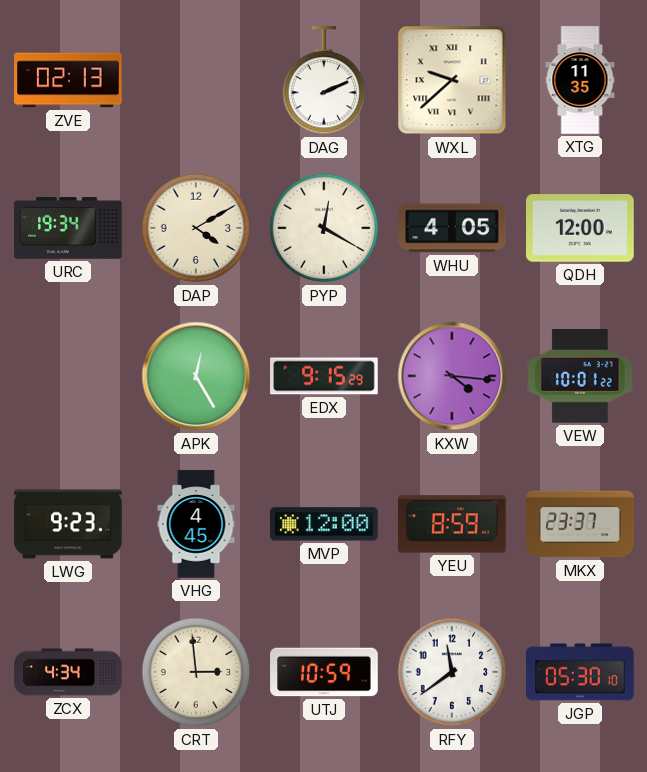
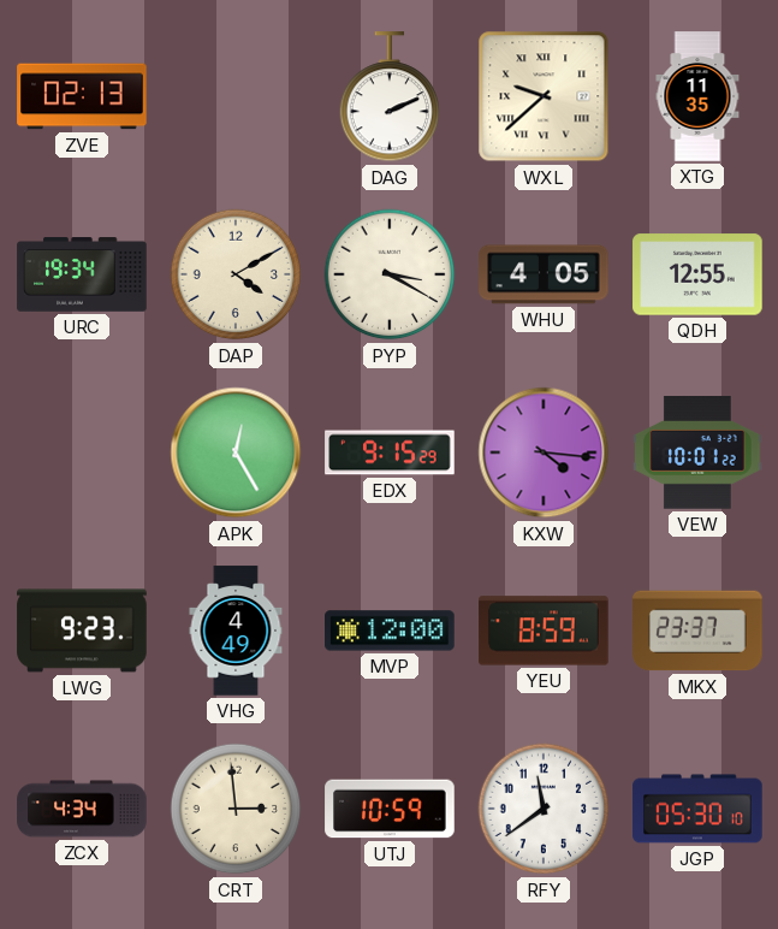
PYP: 12:20 -> 3:20 (390, 274)
QDH: 12:00 -> 12:55 (697, 274)
VHG: 4:45 -> 4:49 (236, 631)
